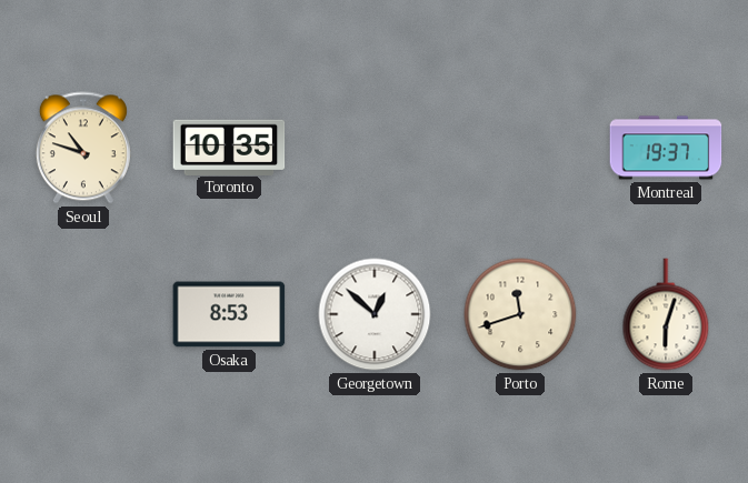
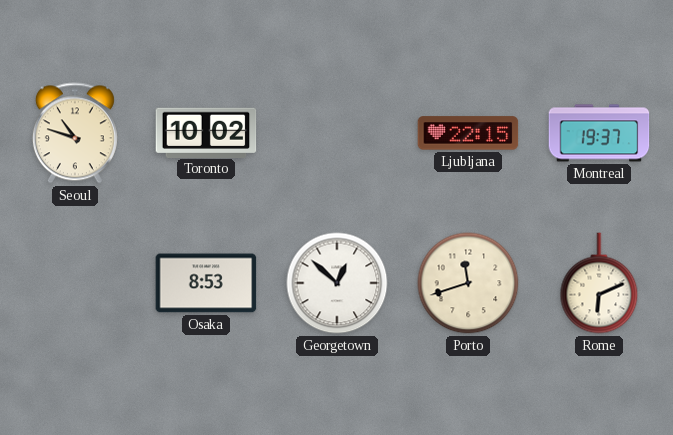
Toronto: 10:35 -> 10:02 (206, 132)
Ljubljana: none -> 22:15 (468, 133)
Rome: 6:03 -> 6:11 (599, 283)
